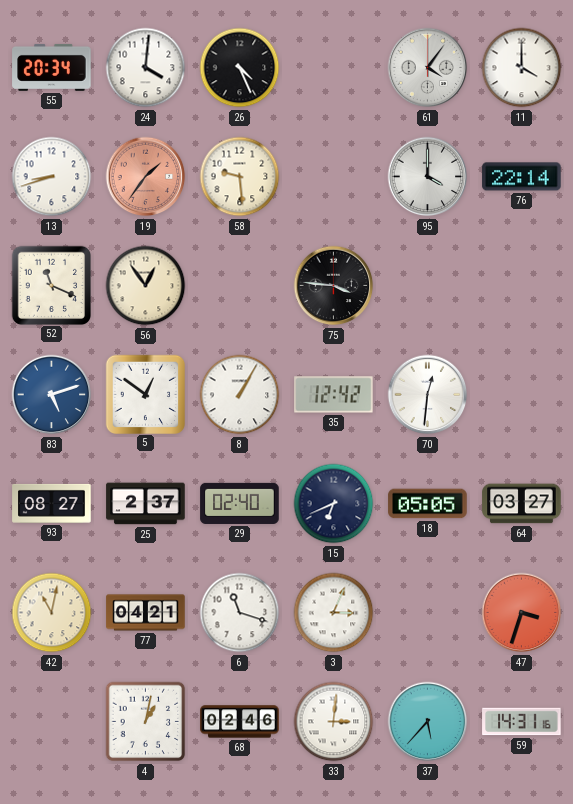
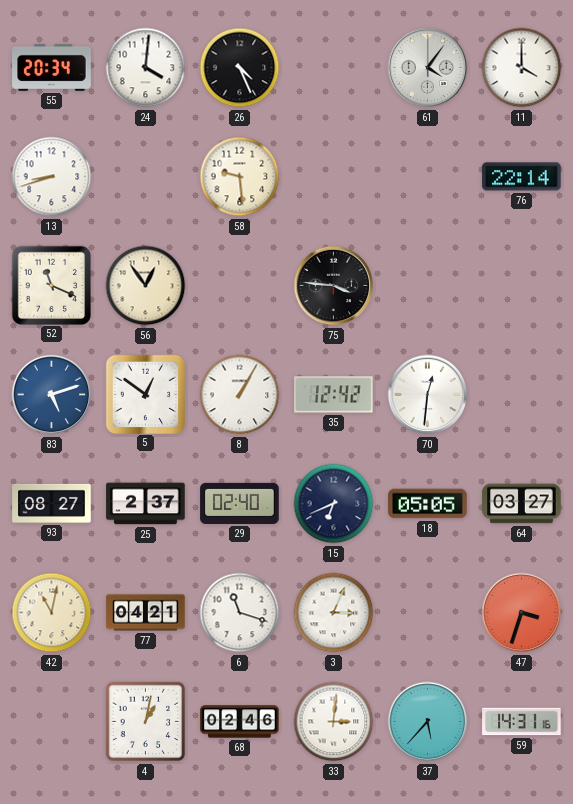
19: 1:36 -> none (146, 177)
95: 4:00 -> none (428, 177)
